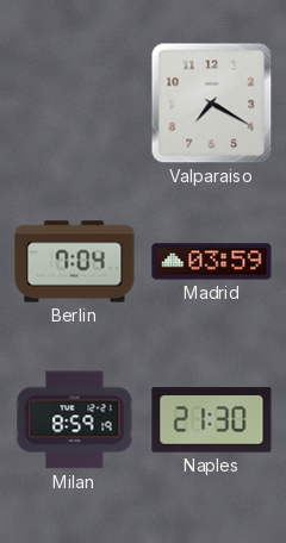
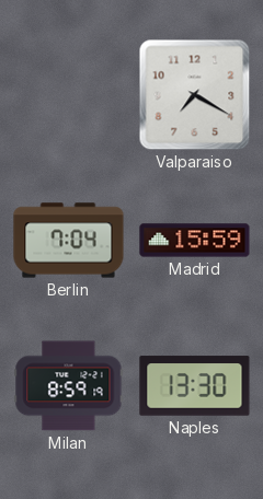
Madrid: 03:59 -> 15:59 (195, 241)
Naples: 21:30 -> 13:30 (195, 386)
